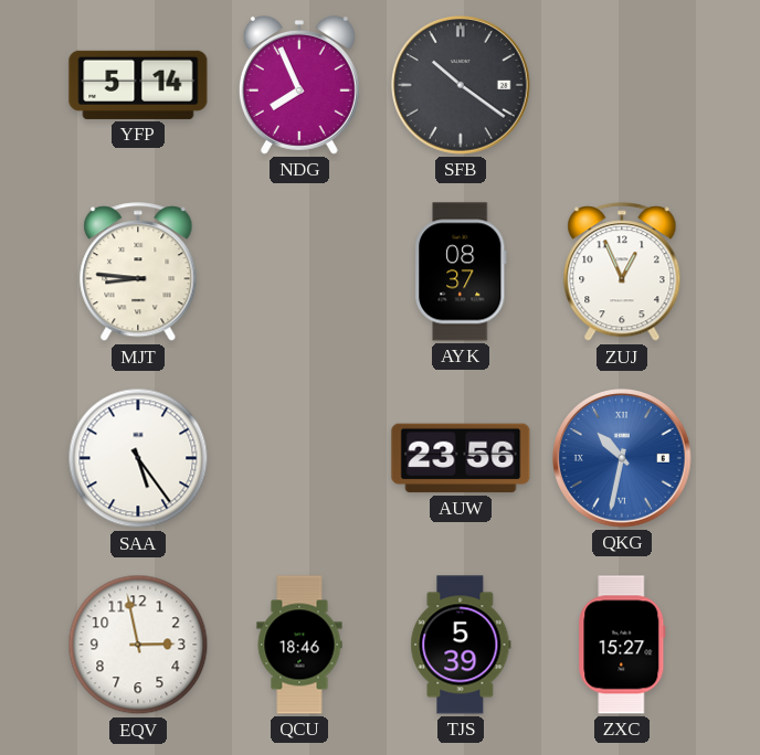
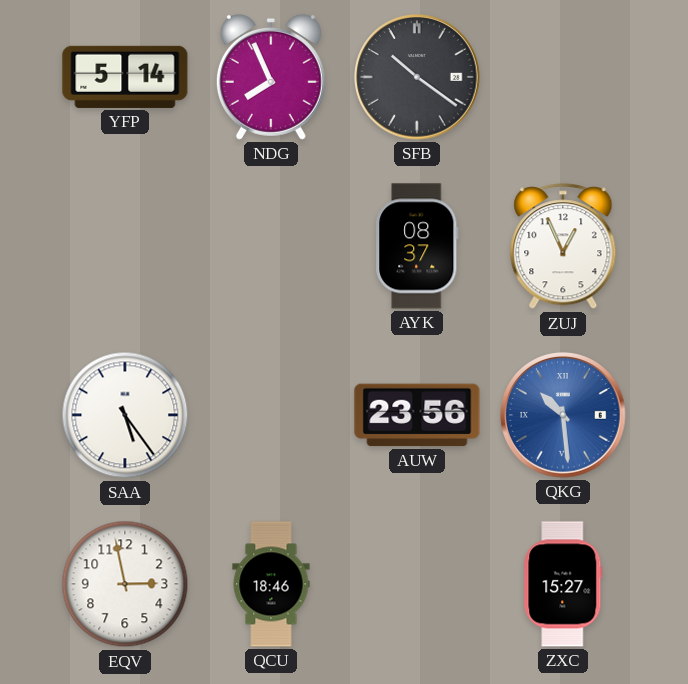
MJT: 8:46 -> none (138, 273)
QKG: 10:32 -> 10:29 (563, 415)
TJS: 5:39 -> none (461, 645)
